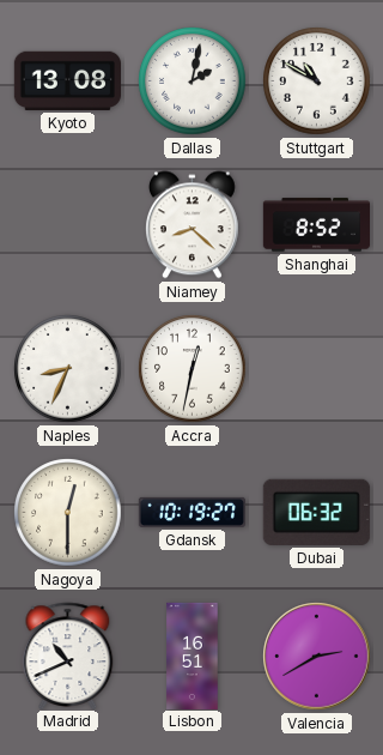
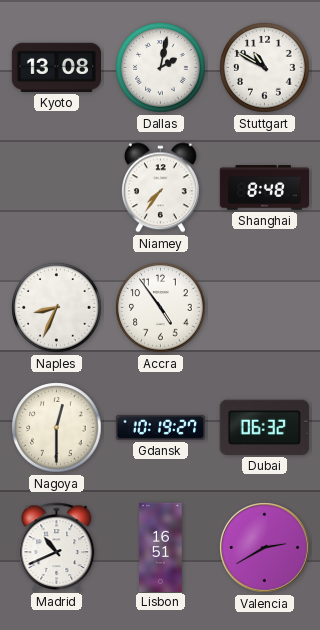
Niamey: 8:22 -> 7:36 (160, 188)
Shanghai: 8:52 -> 8:48 (264, 188)
Accra: 12:32 -> 4:54 (161, 308)
